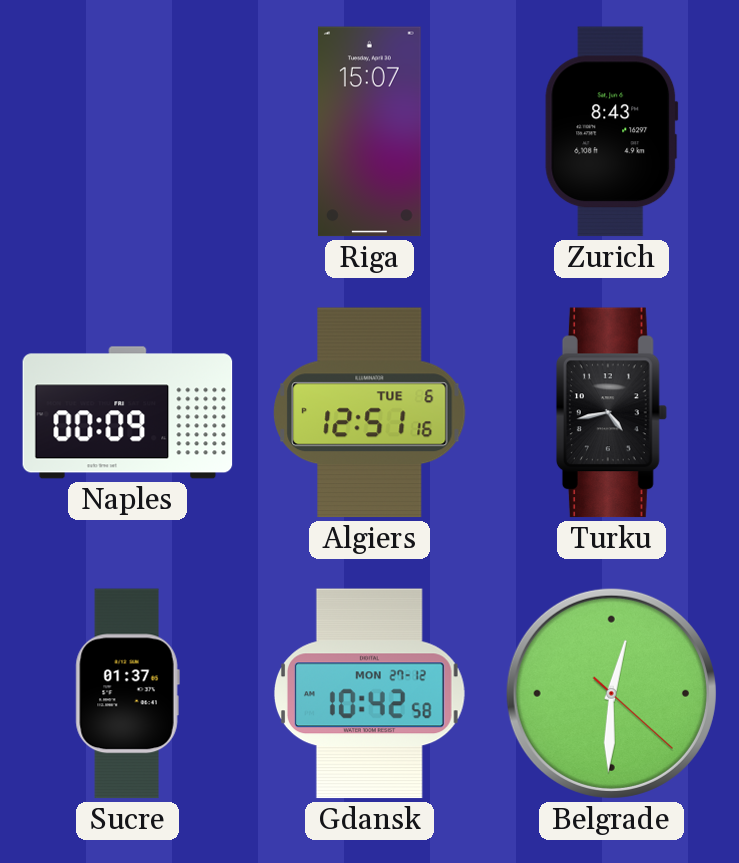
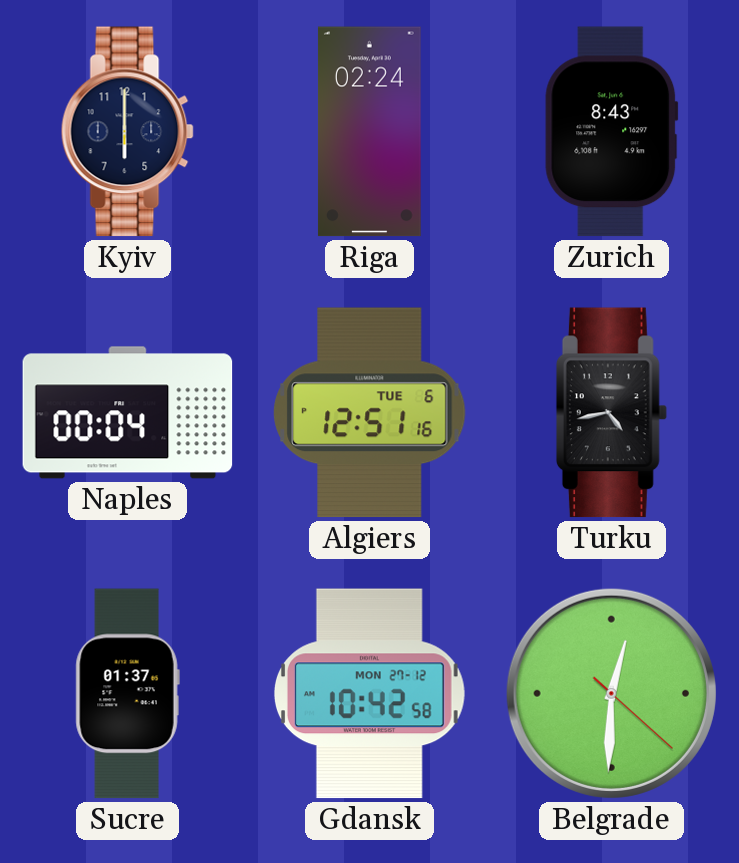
Kyiv: none -> 6:00 (127, 132)
Riga: 15:07 -> 02:24 (369, 132)
Naples: 00:09 -> 00:04 (128, 413)
